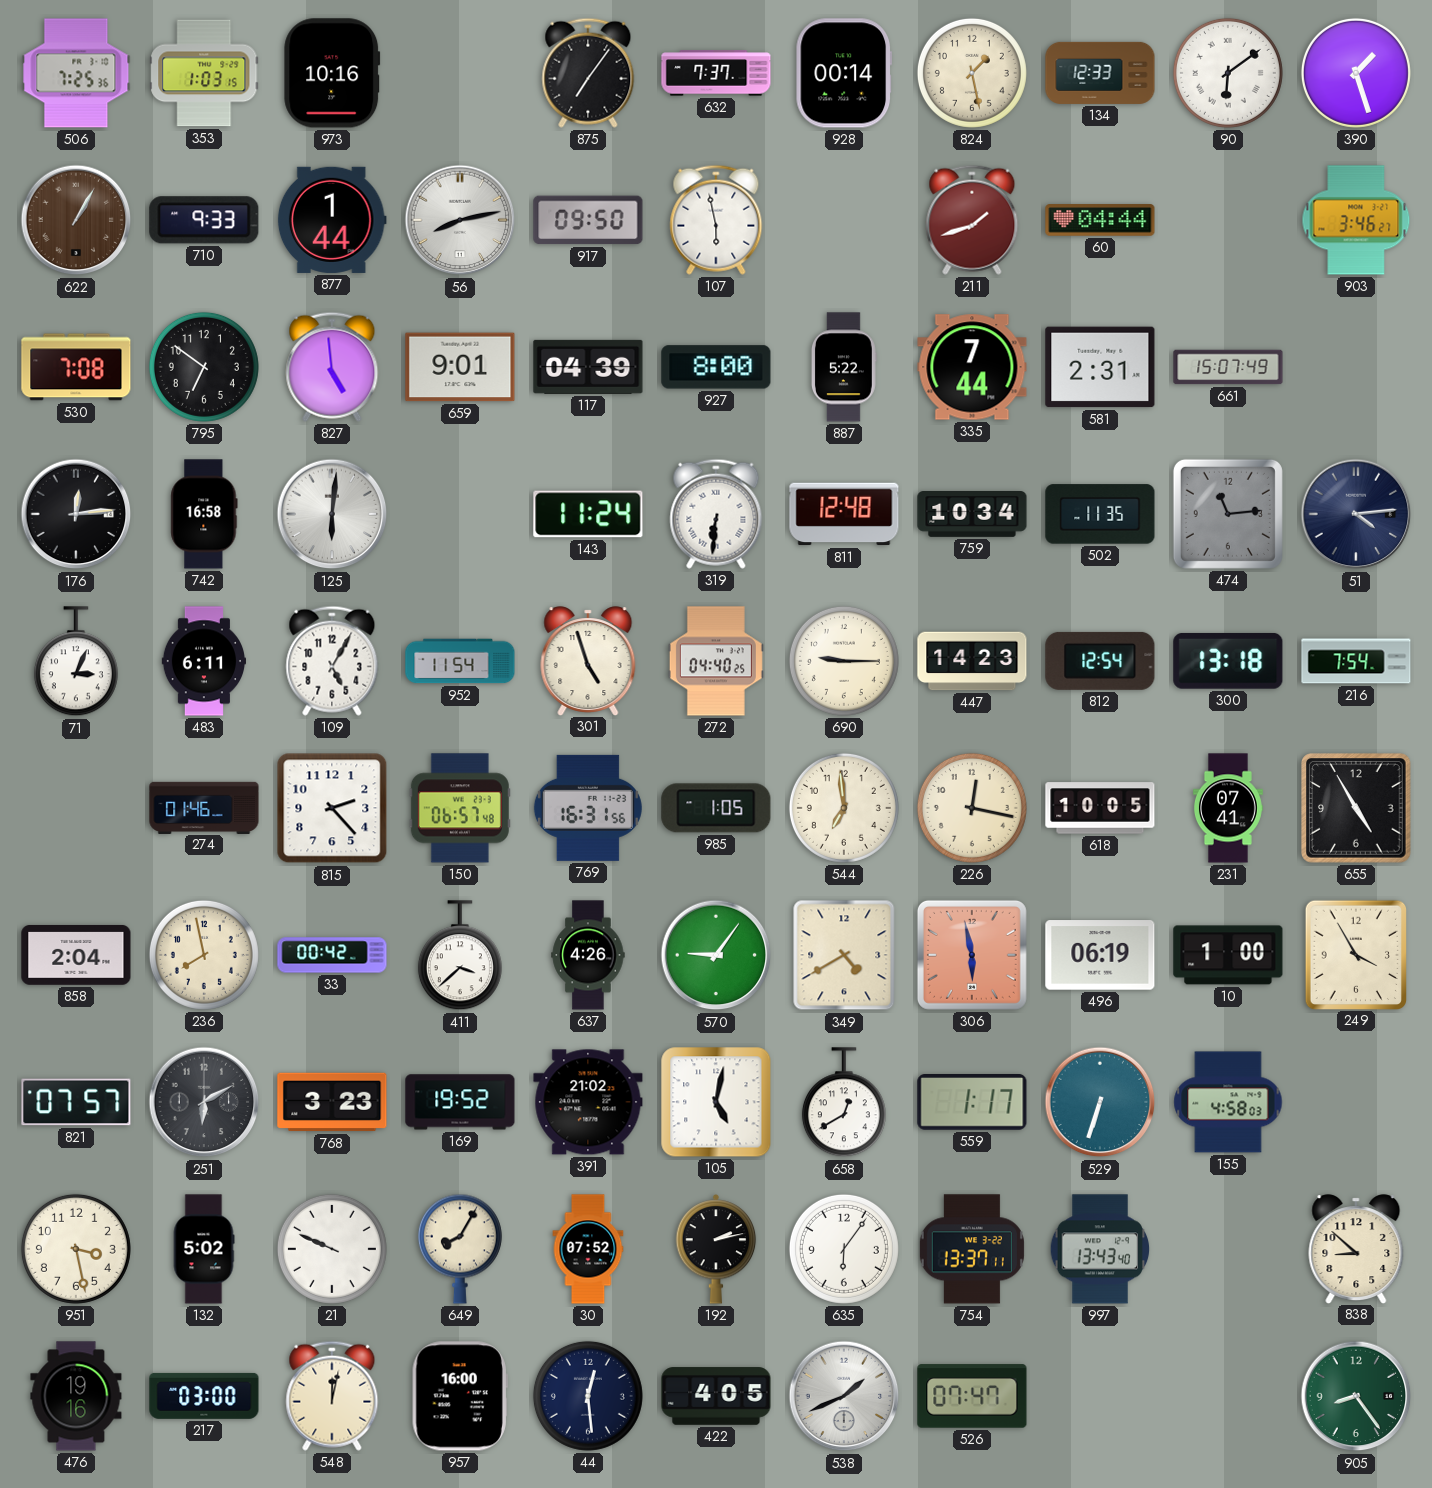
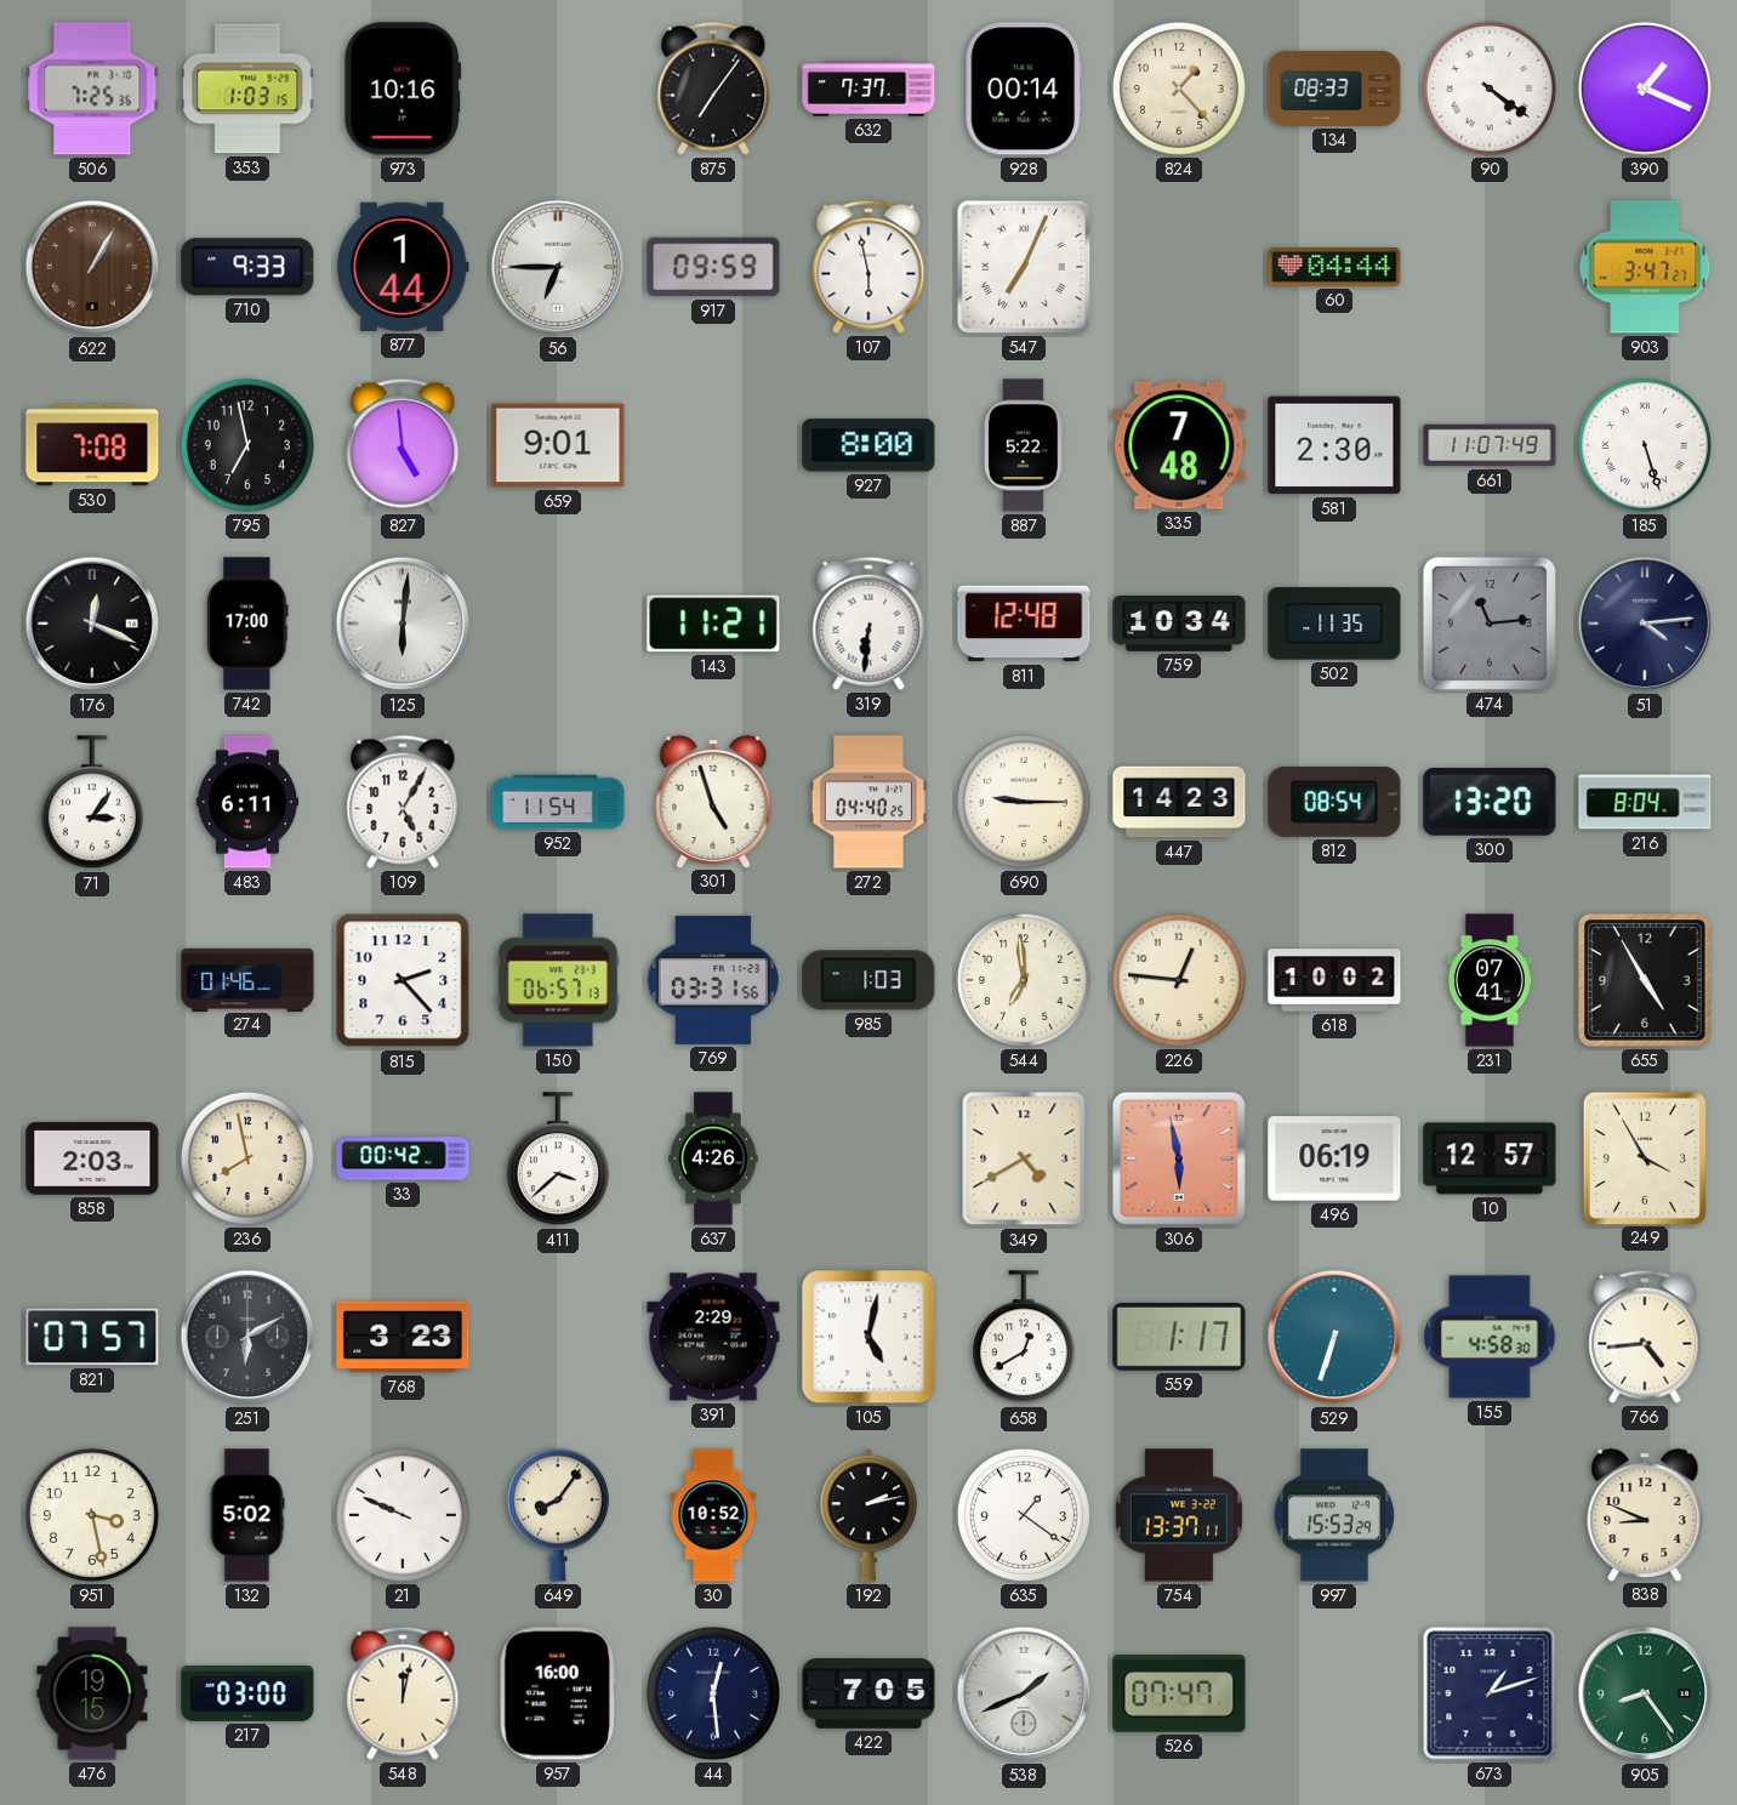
824: 1:28 -> 1:23 (1179, 89)
134: 12:33 -> 08:33 (1334, 89)
90: 6:09 -> 4:21 (1490, 89)
390: 1:27 -> 1:19 (1645, 89)
56: 8:13 -> 6:45 (558, 267)
917: 09:50 -> 09:59 (713, 267)
547: none -> 7:04 (1024, 267)
211: 1:42 -> none (972, 220)
903: 3:46 -> 3:47 (1645, 267)
795: 6:51 -> 6:58 (247, 445)
117: 04:39 -> none (588, 367)
335: 7:44 -> 7:48 (1179, 445)
581: 2:31 -> 2:30 (1334, 445)
661: 15:07 -> 11:07 (1490, 445)
185: none -> 5:27 (1645, 445)
176: 12:14 -> 12:19 (92, 624)
742: 16:58 -> 17:00 (247, 624)
143: 11:24 -> 11:21 (713, 624)
71: 3:04 -> 3:06 (92, 803)
812: 12:54 -> 08:54 (1334, 802)
300: 13:18 -> 13:20 (1490, 802)
216: 7:54 -> 8:04 (1645, 802)
150: 06:57:48 -> 06:57:13 (558, 980)
769: 16:31 -> 03:31 (713, 980)
985: 1:05 -> 1:03 (868, 980)
226: 12:17 -> 12:46 (1179, 980)
618: 10:05 -> 10:02 (1334, 980)
858: 2:04 -> 2:03 (92, 1158)
570: 9:06 -> none (716, 955)
10: 1:00 -> 12:57 (1490, 1158)
169: 19:52 -> none (460, 1102)
391: 21:02 -> 2:29 (713, 1337)
155: 4:58:03 -> 4:58:30 (1490, 1337)
766: none -> 4:44 (1645, 1337)
649: 8:05 -> 8:06 (558, 1515)
30: 07:52 -> 10:52 (713, 1515)
635: 6:06 -> 1:21 (1024, 1515)
997: 13:43 -> 15:53 (1334, 1515)
838: 8:52 -> 8:49 (1645, 1515)
476: 19:16 -> 19:15 (92, 1693)
422: 4:05 -> 7:05 (868, 1693)
673: none -> 1:12 (1490, 1693)
